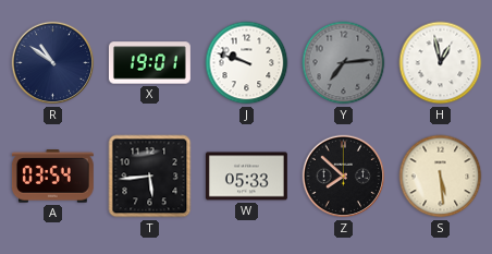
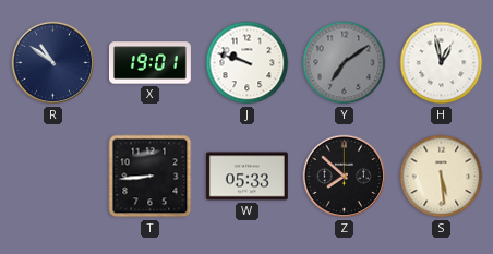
Y: 7:14 -> 7:09 (345, 63)
A: 03:54 -> none (52, 177)
T: 5:44 -> 8:44 (151, 177)
